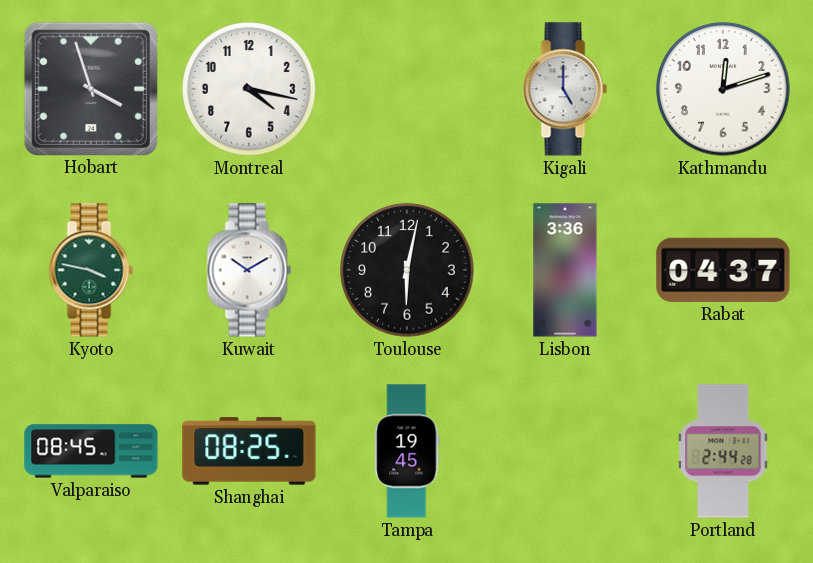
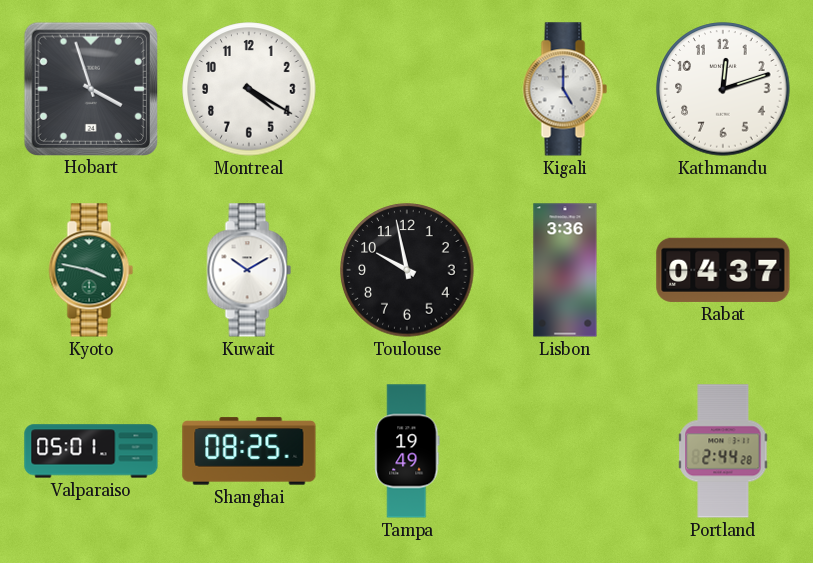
Montreal: 4:17 -> 4:20 (249, 89)
Toulouse: 6:02 -> 9:58 (407, 270)
Valparaiso: 08:45 -> 05:01 (91, 451)
Tampa: 19:45 -> 19:49 (407, 451)
